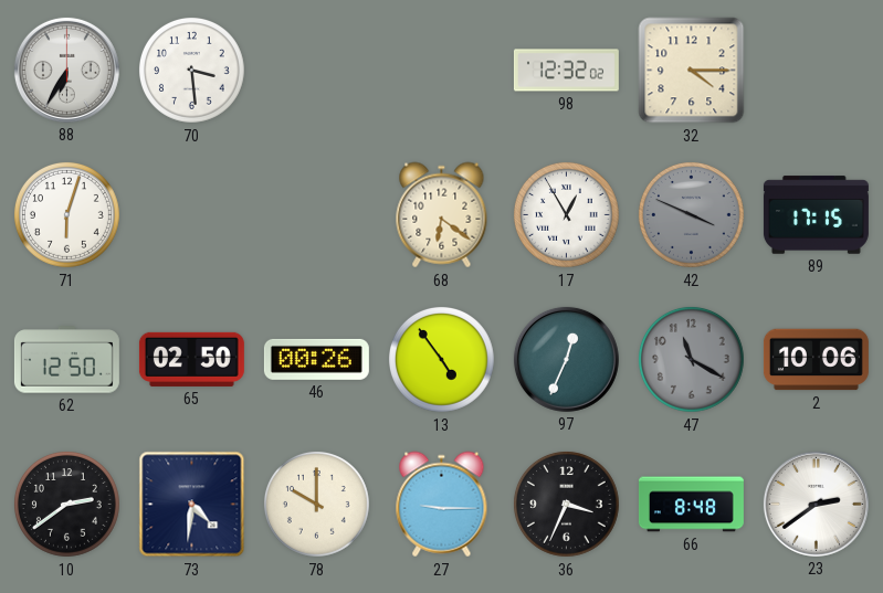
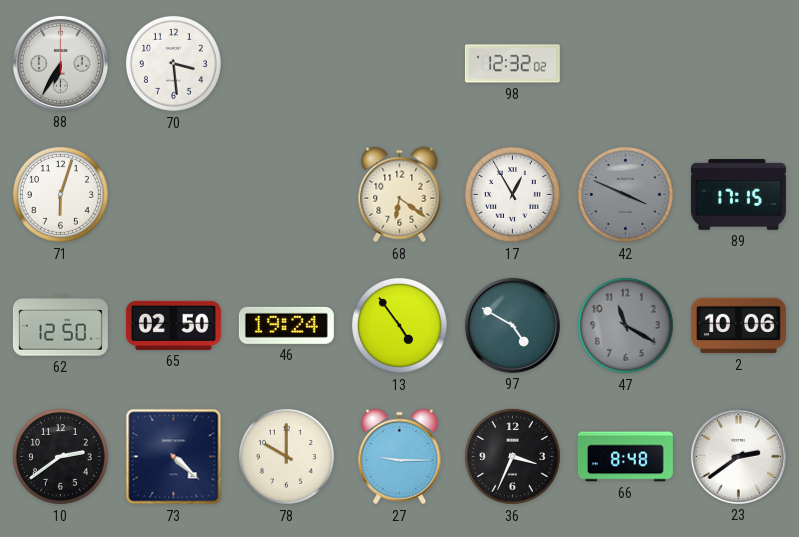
32: 4:15 -> none (692, 71)
46: 00:26 -> 19:24 (286, 325)
97: 12:34 -> 4:50 (512, 325)
73: 4:31 -> 4:22 (174, 457)
